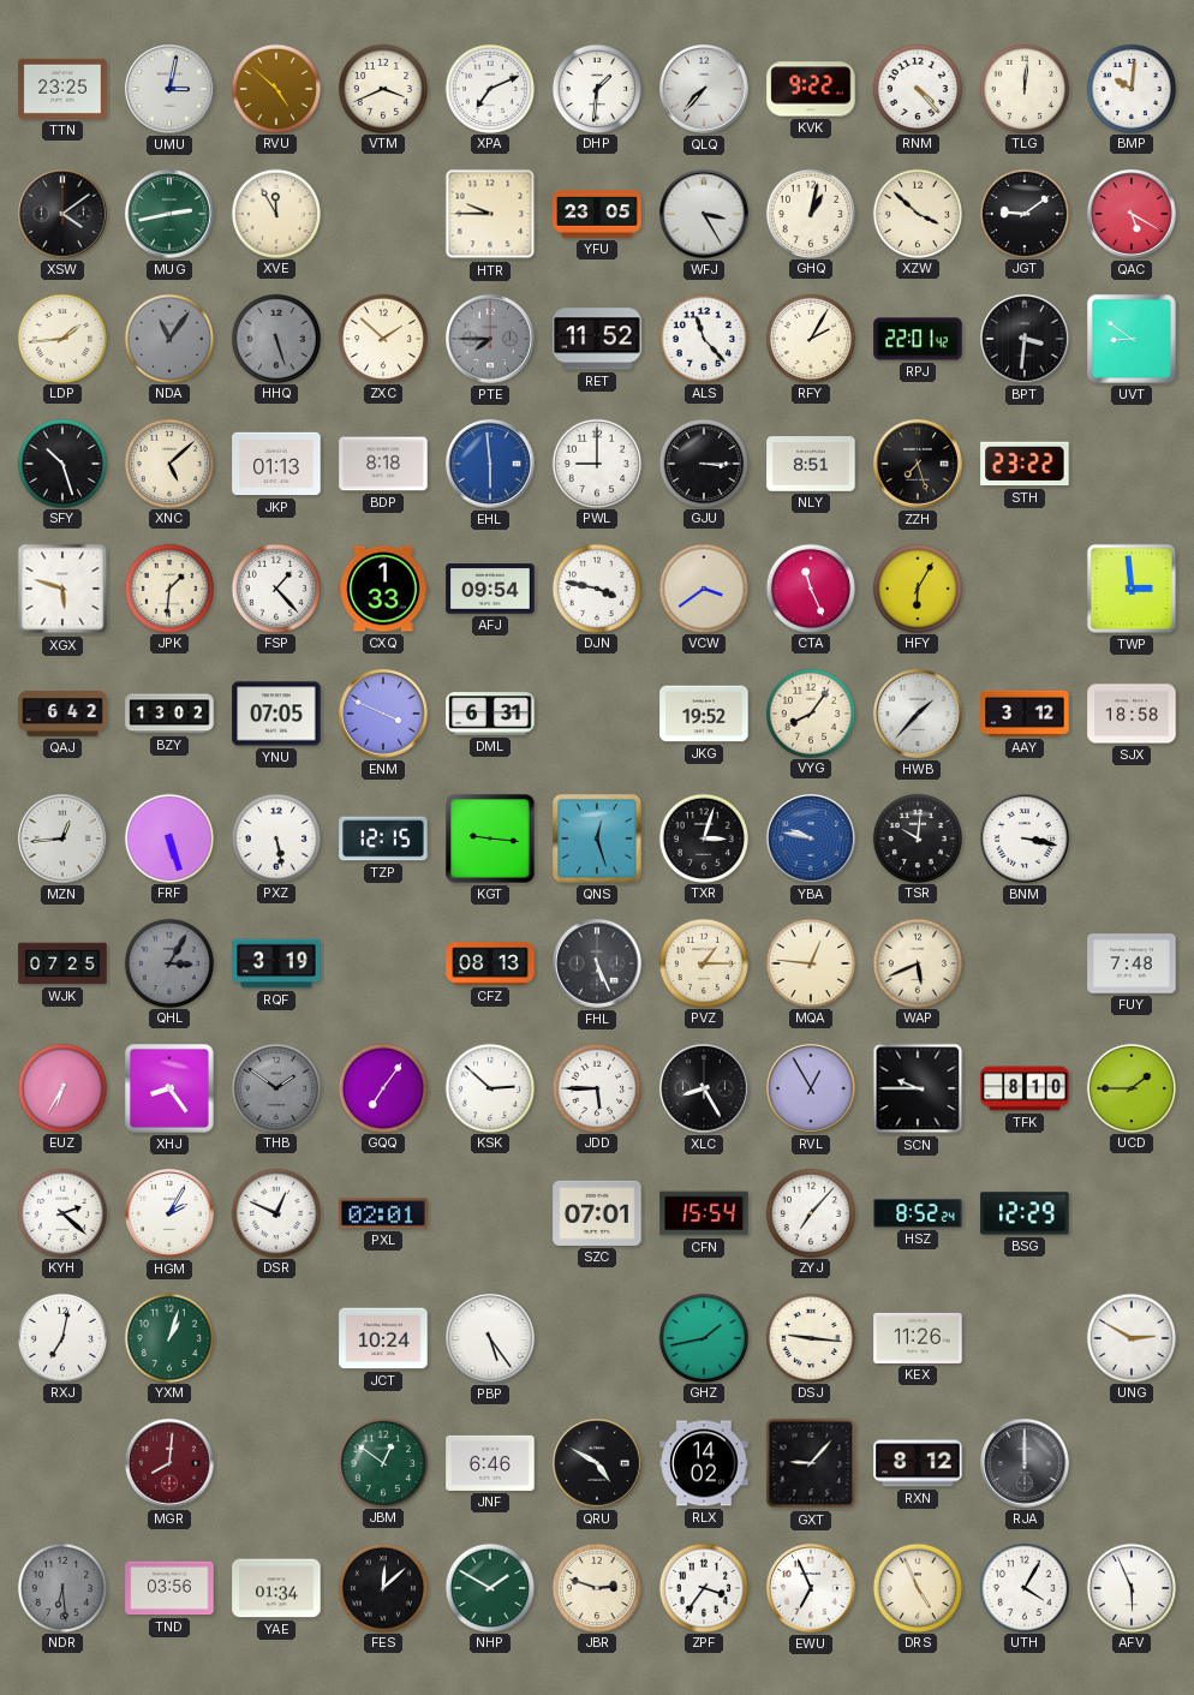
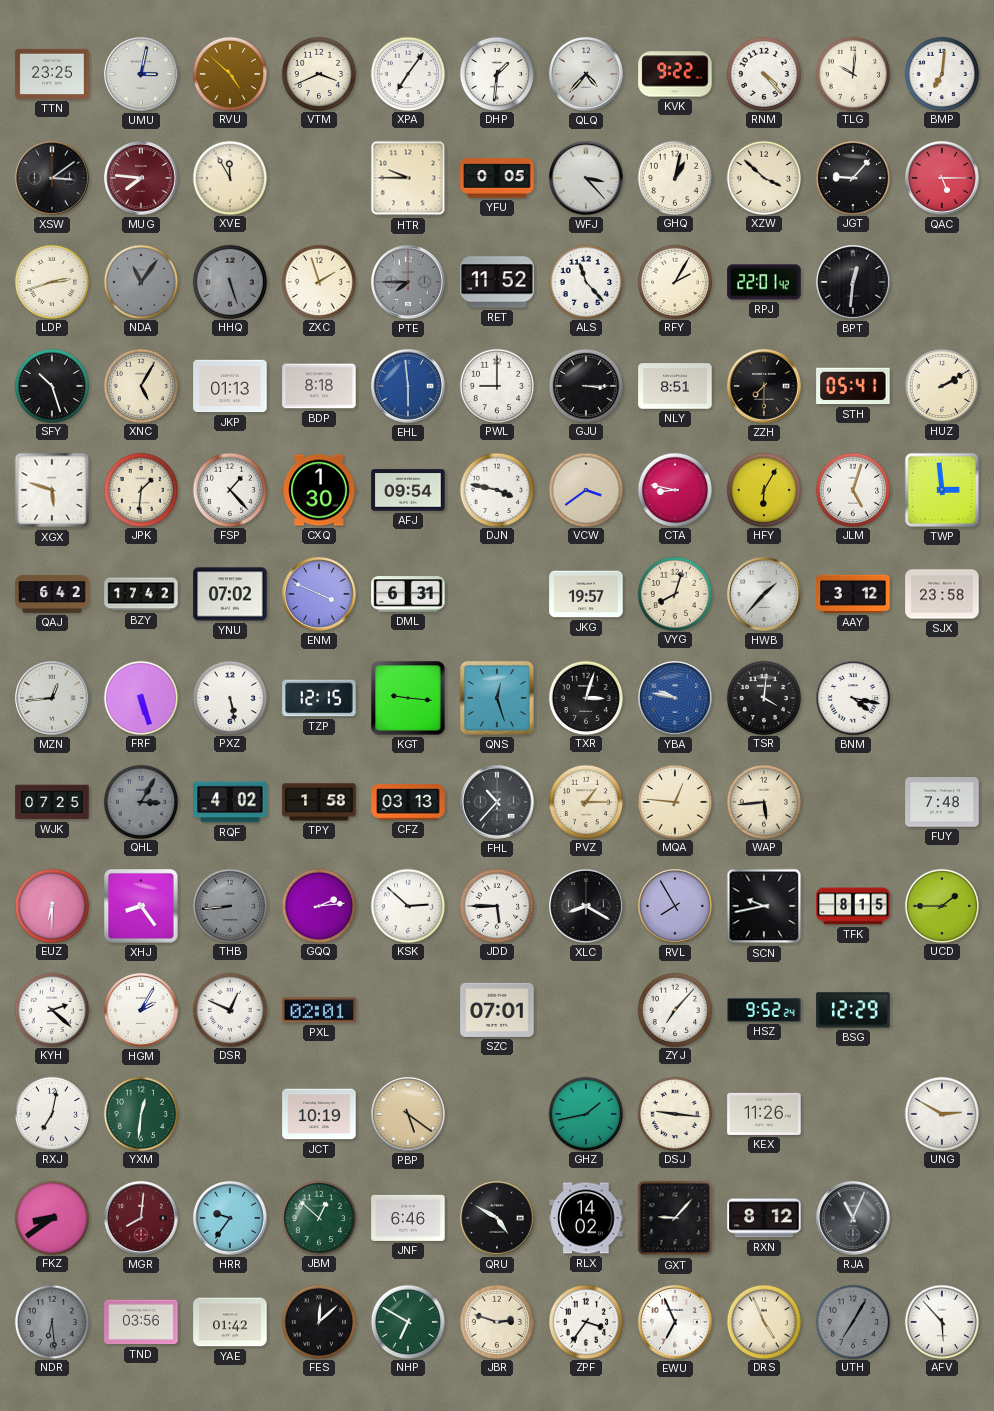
XPA: 7:11 -> 7:06 (407, 73)
QLQ: 7:37 -> 4:37 (587, 75)
TLG: 12:01 -> 10:01 (852, 73)
BMP: 10:01 -> 7:01 (941, 73)
XSW: 4:09 -> 3:09 (53, 179)
MUG: 2:43 -> 7:46 (142, 179)
MUG dial: green -> burgundy (142, 179)
YFU: 23:05 -> 0:05 (497, 178)
WFJ: 3:25 -> 3:23 (587, 179)
JGT: 9:09 -> 9:07 (852, 177)
QAC: 5:20 -> 5:15 (943, 179)
LDP: 1:44 -> 2:42 (51, 281)
ZXC: 1:52 -> 1:57 (318, 281)
BPT: 3:31 -> 12:31 (854, 283)
UVT: 8:51 -> none (1132, 339)
XNC: 5:08 -> 5:05 (140, 385)
ZZH: 7:27 -> 7:30 (765, 387)
STH: 23:22 -> 05:41 (853, 386)
HUZ: none -> 2:10 (941, 385)
CXQ: 1:33 -> 1:30 (319, 490)
CTA: 11:26 -> 8:47 (674, 489)
JLM: none -> 5:03 (852, 489)
BZY: 13:02 -> 17:42 (141, 594)
YNU: 07:05 -> 07:02 (230, 594)
JKG: 19:52 -> 19:57 (586, 594)
VYG: 8:06 -> 8:03 (674, 593)
SJX: 18:58 -> 23:58 (942, 594)
TSR: 10:01 -> 4:01 (763, 697)
BNM: 3:17 -> 4:17 (854, 699)
RQF: 3:19 -> 4:02 (230, 802)
TPY: none -> 1:58 (319, 802)
CFZ: 08:13 -> 03:13 (408, 802)
FHL: 5:26 -> 10:37 (498, 803)
WAP: 5:41 -> 5:44 (763, 801)
EUZ: 6:35 -> 6:30 (51, 905)
THB: 1:51 -> 8:44 (229, 905)
GQQ: 7:06 -> 2:14 (318, 905)
XLC: 8:25 -> 8:20 (587, 907)
RVL: 12:55 -> 7:55 (676, 907)
SCN: 9:45 -> 9:43 (764, 906)
TFK: 8:10 -> 8:15 (853, 906)
CFN: 15:54 -> none (704, 1213)
HSZ: 8:52 -> 9:52 (764, 1010)
YXM: 1:03 -> 12:31 (140, 1113)
JCT: 10:24 -> 10:19 (319, 1114)
PBP: 5:24 -> 5:21 (409, 1115)
PBP dial: white -> champagne (409, 1115)
FKZ: none -> 8:39 (51, 1217)
HRR: none -> 9:36 (231, 1219)
JBM: 12:51 -> 12:52 (318, 1217)
RJA: 12:00 -> 11:04 (854, 1219)
YAE: 01:34 -> 01:42 (230, 1322)
NHP: 1:50 -> 6:50 (407, 1321)
UTH: 4:05 -> 7:05 (852, 1321)
UTH dial: white -> grey (852, 1321)
AFV: 5:56 -> 5:53 (941, 1321)
